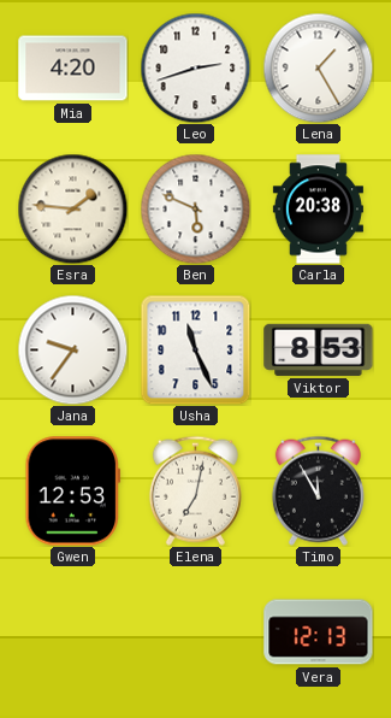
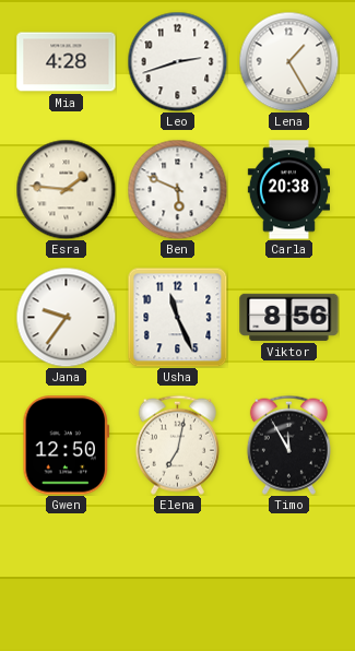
Mia: 4:20 -> 4:28 (67, 62)
Viktor: 8:53 -> 8:56 (289, 317)
Gwen: 12:53 -> 12:50 (67, 446)
Vera: 12:13 -> none (319, 632)
